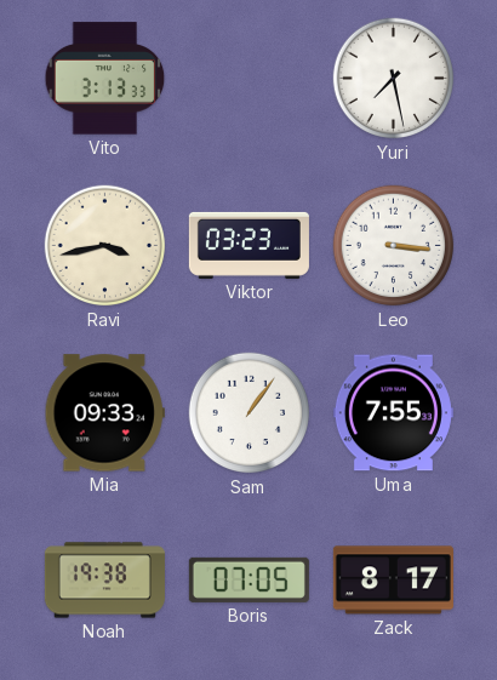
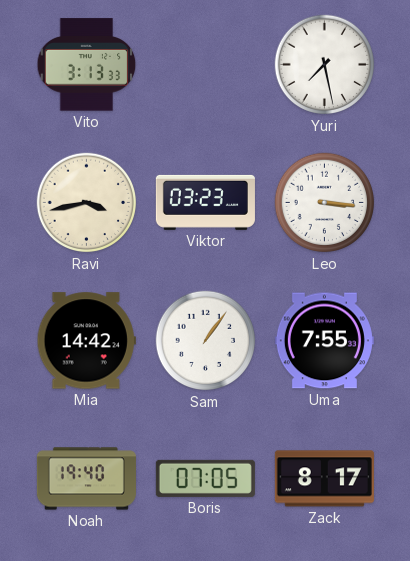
Mia: 09:33 -> 14:42 (86, 341)
Noah: 19:38 -> 19:40 (86, 479)
